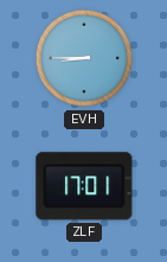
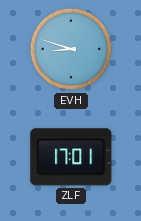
EVH: 8:45 -> 8:48 (71, 49)
